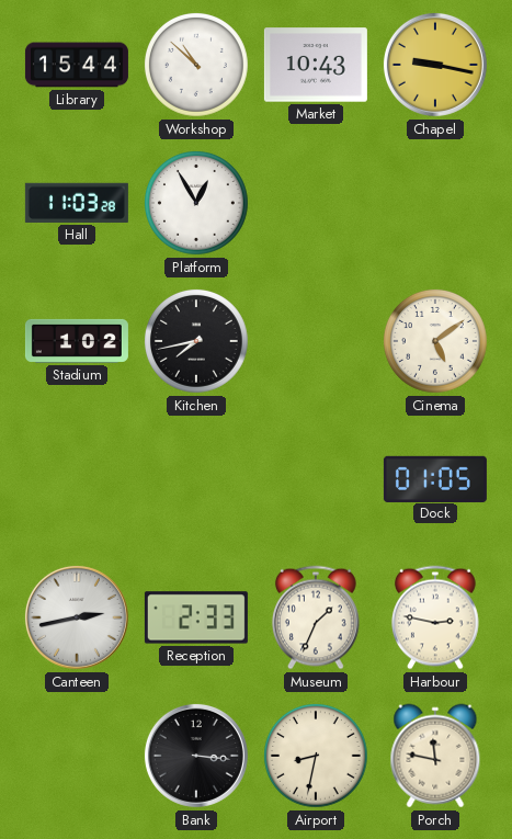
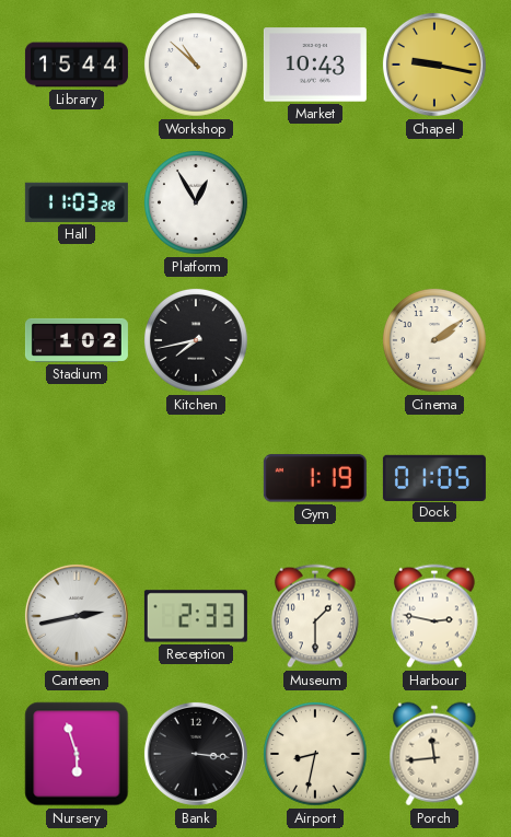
Cinema: 5:09 -> 2:09 (434, 340)
Gym: none -> 1:19 (315, 478)
Museum: 1:34 -> 1:30 (315, 616)
Nursery: none -> 5:57 (77, 754)
Porch: 11:47 -> 11:44 (434, 754)
